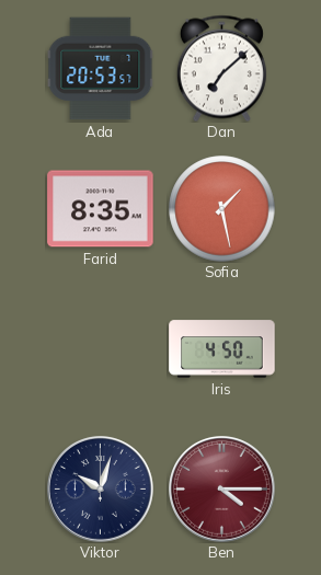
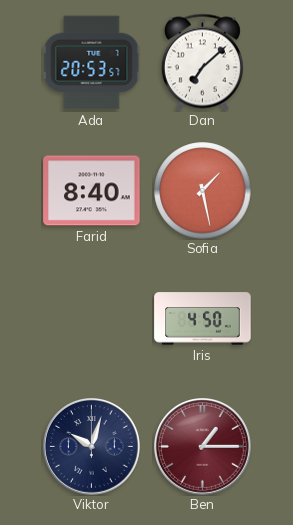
Farid: 8:35 -> 8:40 (92, 191)
Ben: 4:15 -> 1:15 (203, 447)
